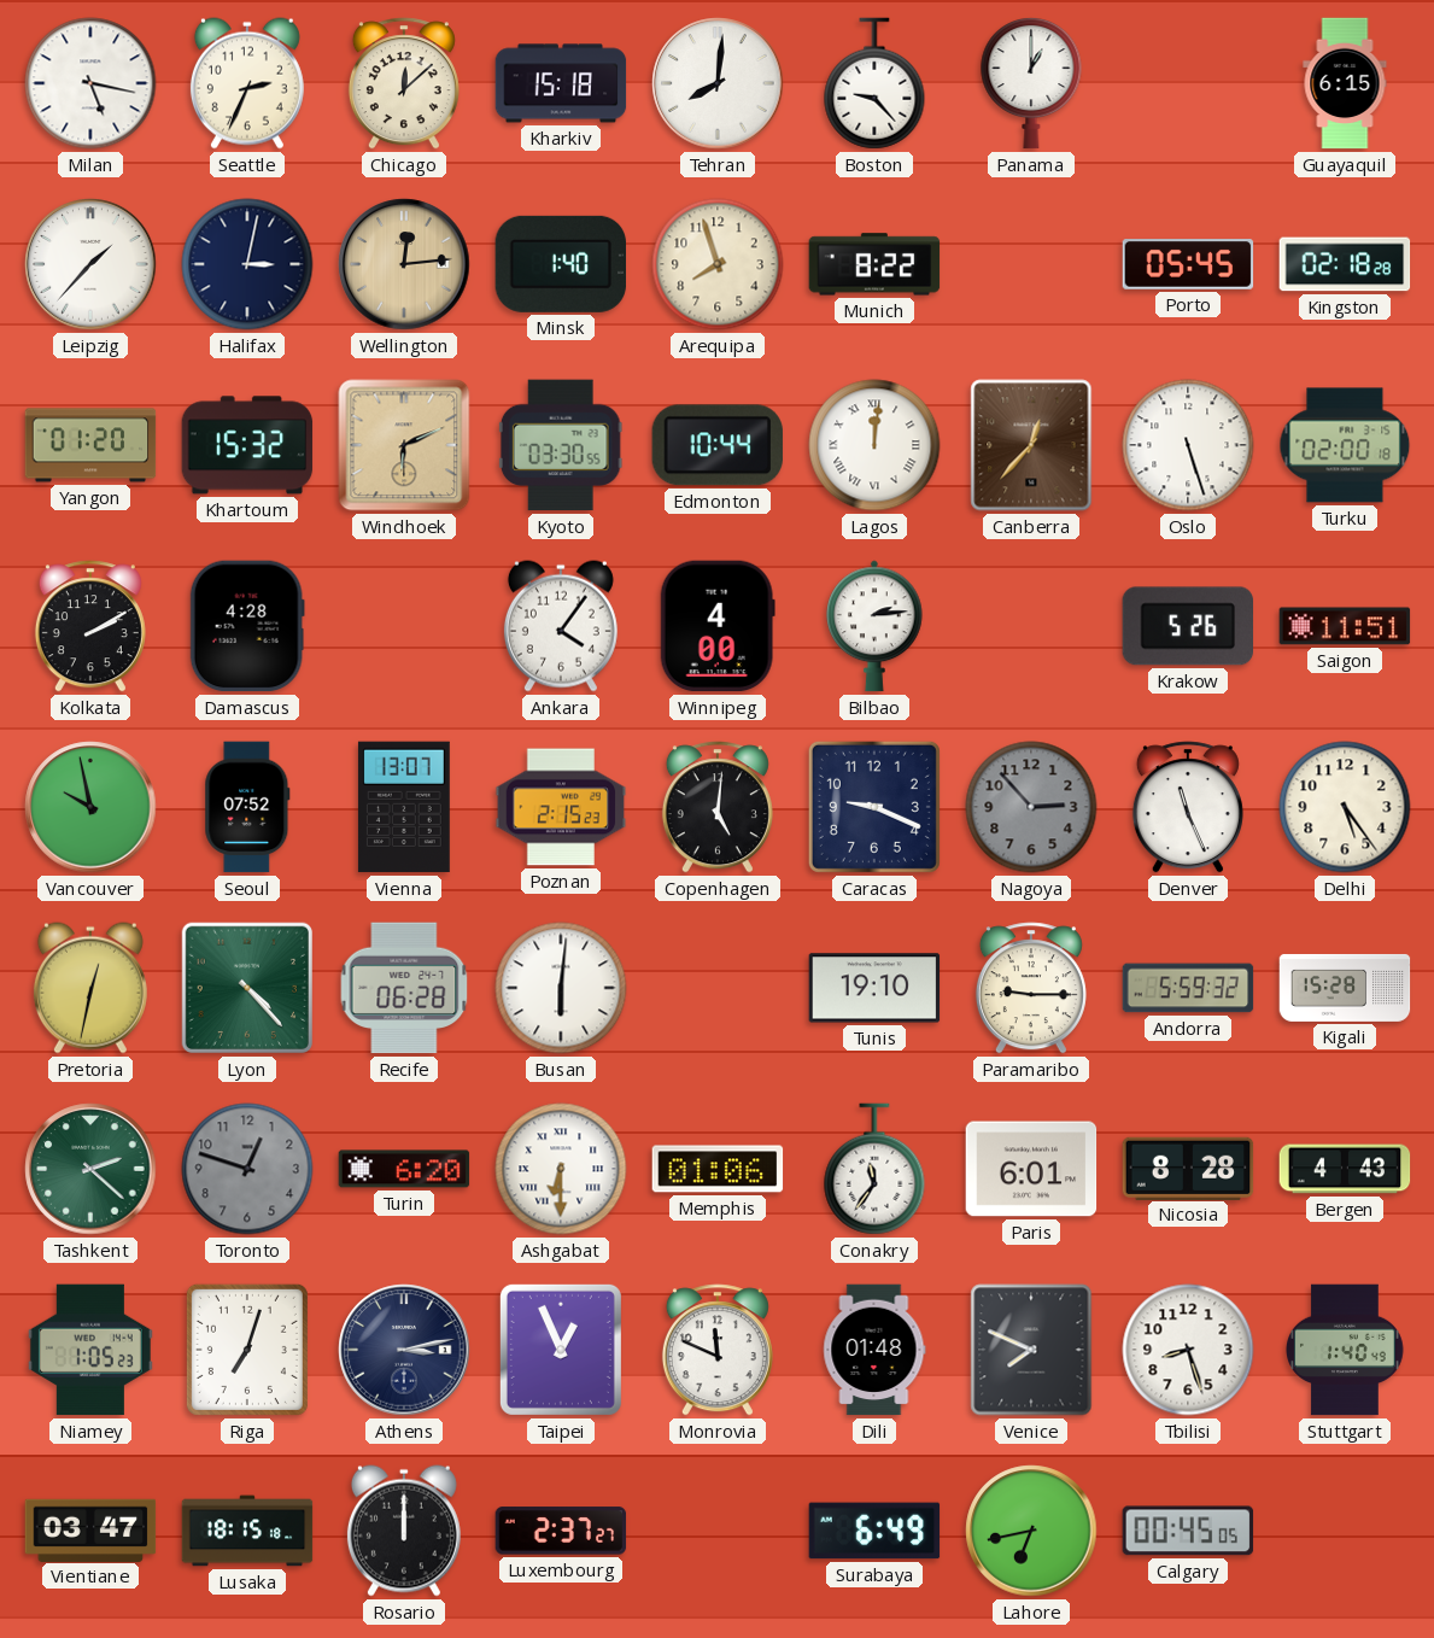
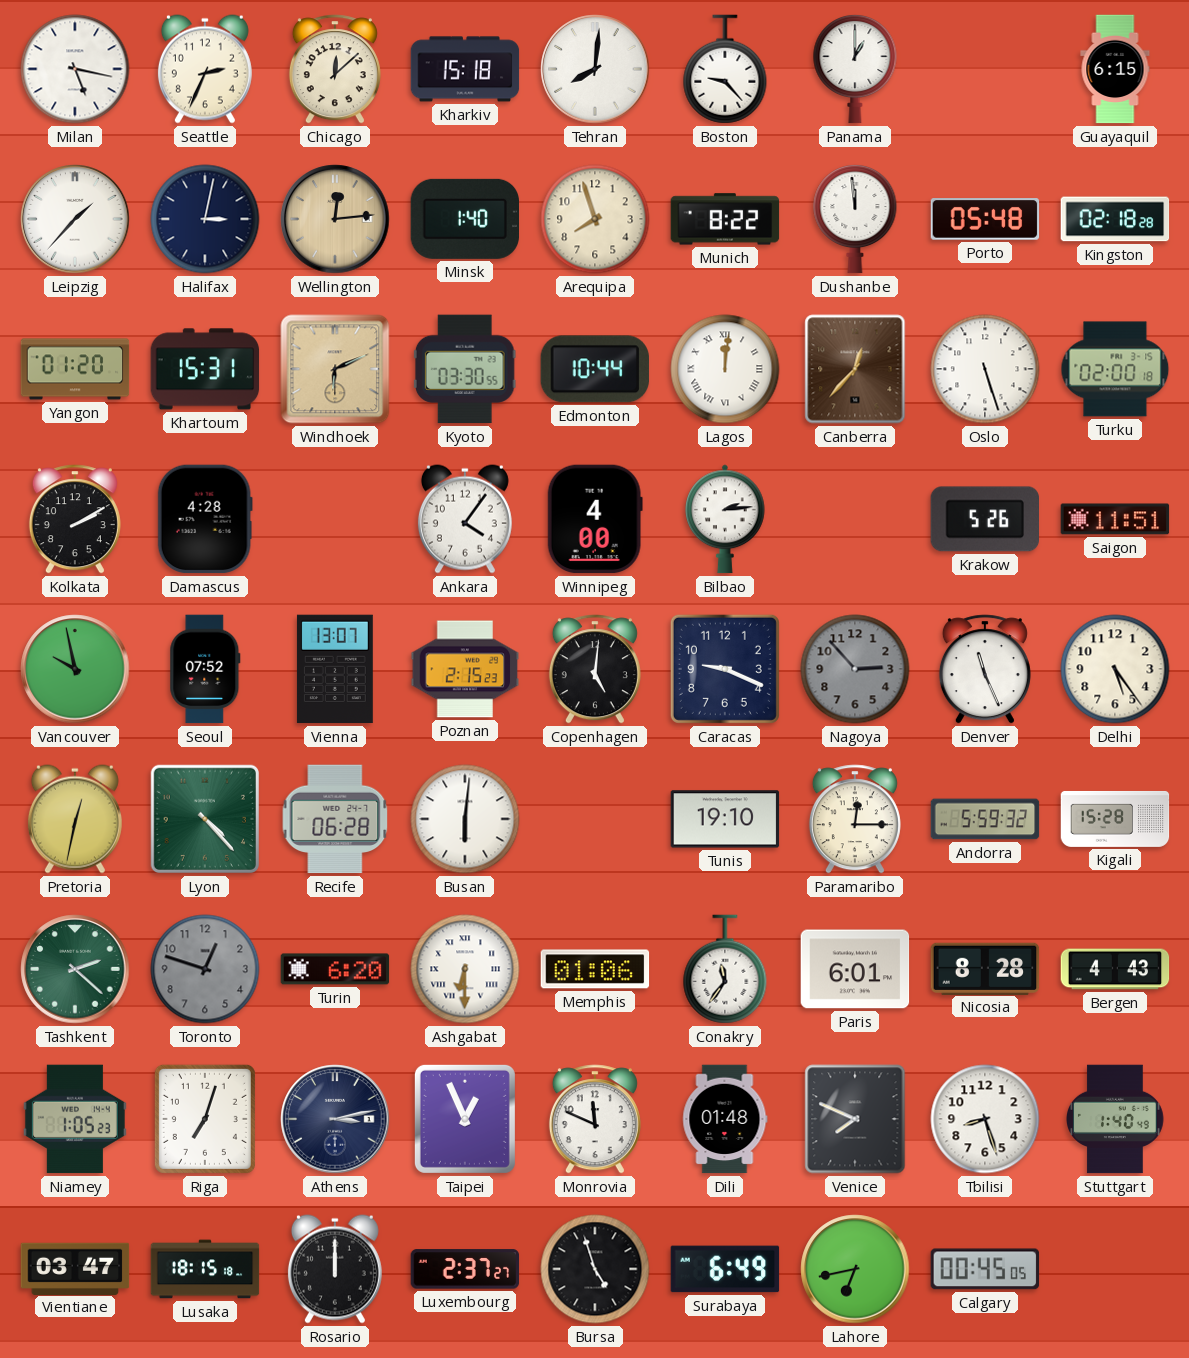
Dushanbe: none -> 11:59 (855, 219)
Porto: 05:45 -> 05:48 (985, 219)
Khartoum: 15:32 -> 15:31 (205, 369)
Paramaribo: 9:15 -> 12:15 (855, 819)
Bursa: none -> 4:57 (595, 1269)
